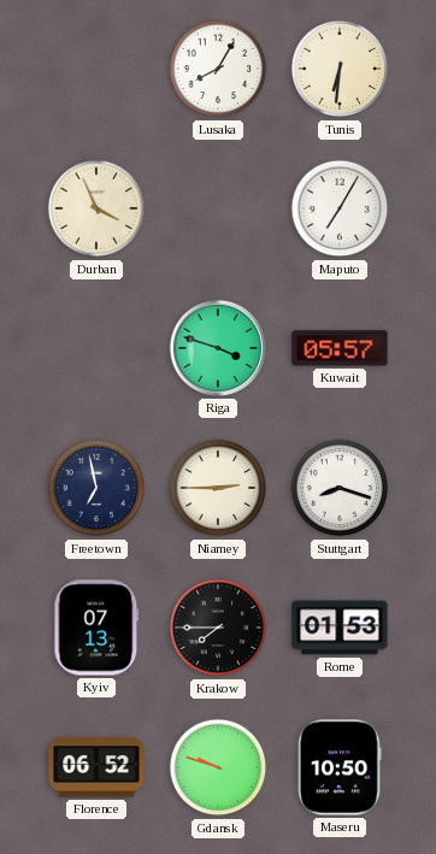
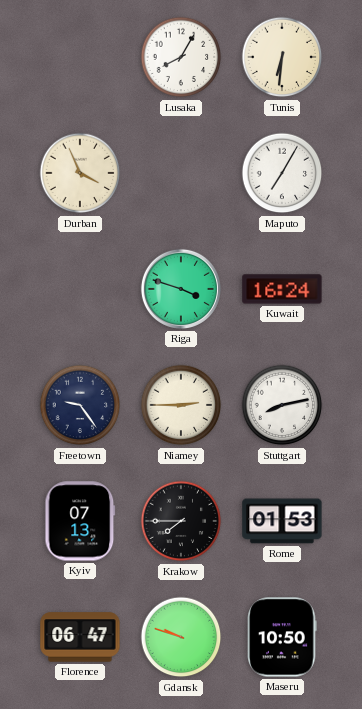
Kuwait: 05:57 -> 16:24 (282, 289)
Freetown: 6:58 -> 9:24 (80, 405)
Stuttgart: 8:18 -> 8:13 (282, 405)
Florence: 06:52 -> 06:47 (80, 637)
